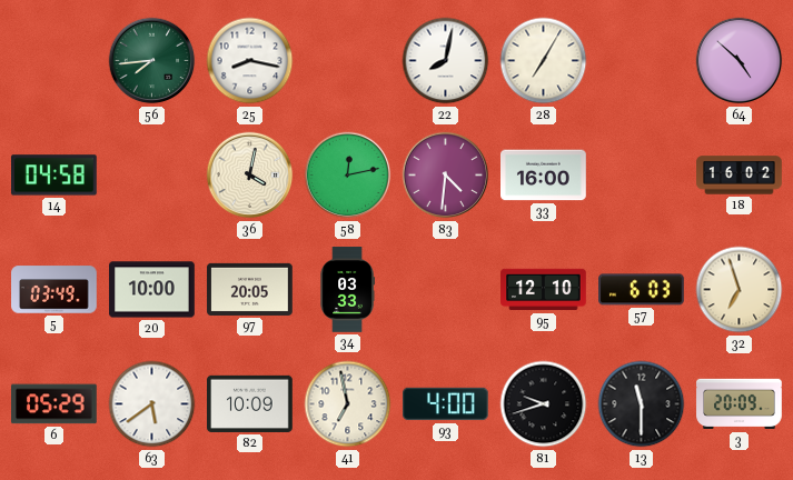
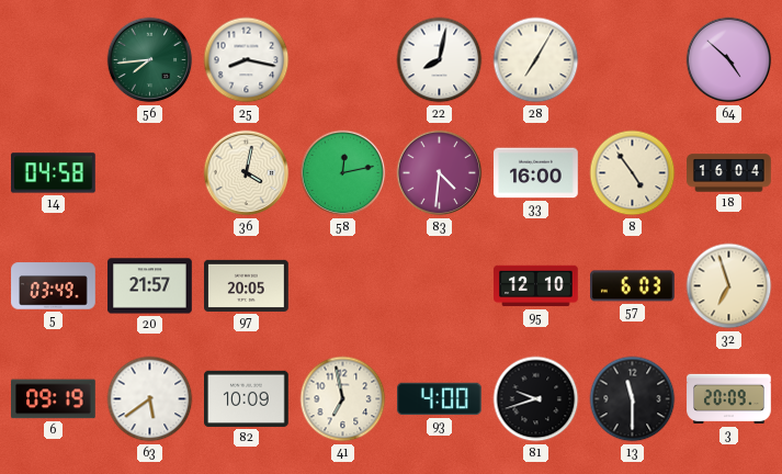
8: none -> 4:54 (633, 173)
18: 16:02 -> 16:04 (729, 173)
20: 10:00 -> 21:57 (150, 286)
34: 03:33 -> none (347, 290)
6: 05:29 -> 09:19 (54, 399)
